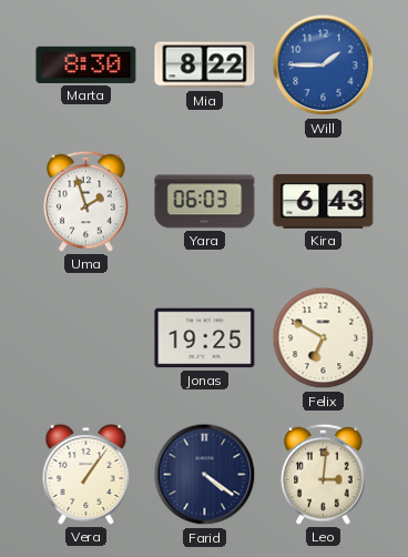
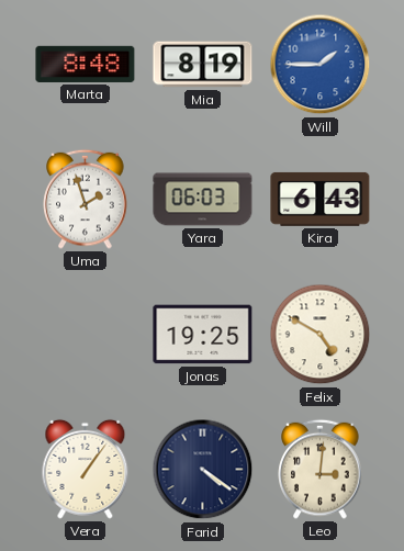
Marta: 8:30 -> 8:48 (86, 64)
Mia: 8:22 -> 8:19 (203, 65)
Felix: 6:50 -> 4:50 (321, 335)
